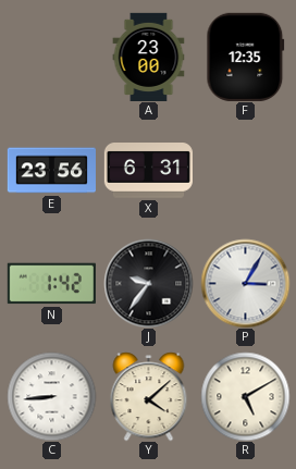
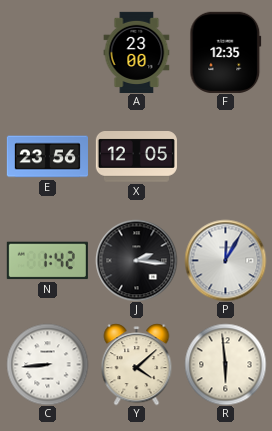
X: 6:31 -> 12:05 (136, 157)
J: 9:36 -> 2:16 (136, 260)
P: 3:05 -> 12:05 (225, 260)
R: 5:10 -> 5:59 (225, 364)
